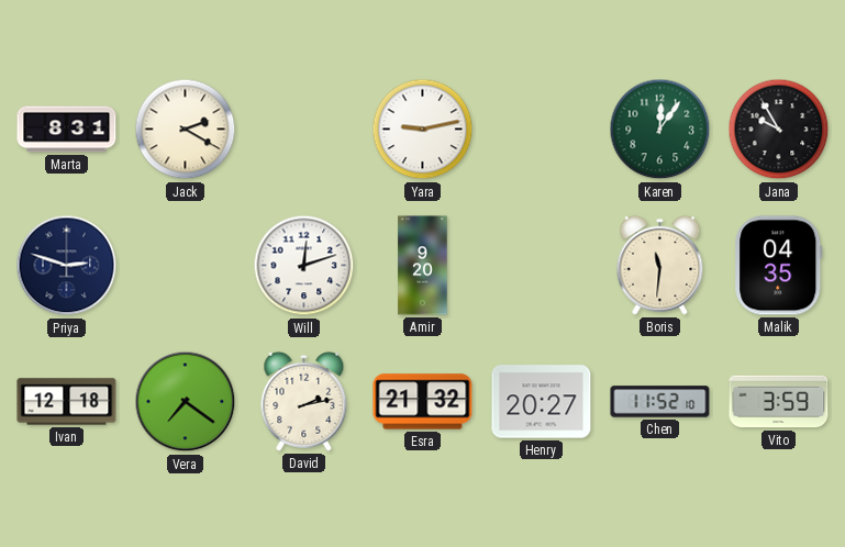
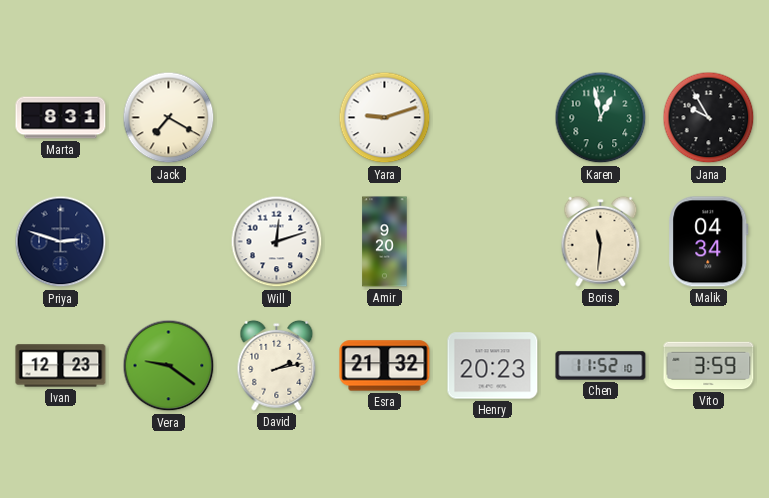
Jack: 2:20 -> 7:20 (169, 118)
Yara: 9:13 -> 9:12 (385, 118)
Karen: 12:06 -> 12:58 (601, 118)
Malik: 04:35 -> 04:34 (709, 242)
Ivan: 12:18 -> 12:23 (61, 366)
Vera: 7:21 -> 9:21 (169, 366)
Henry: 20:27 -> 20:23 (493, 366)
